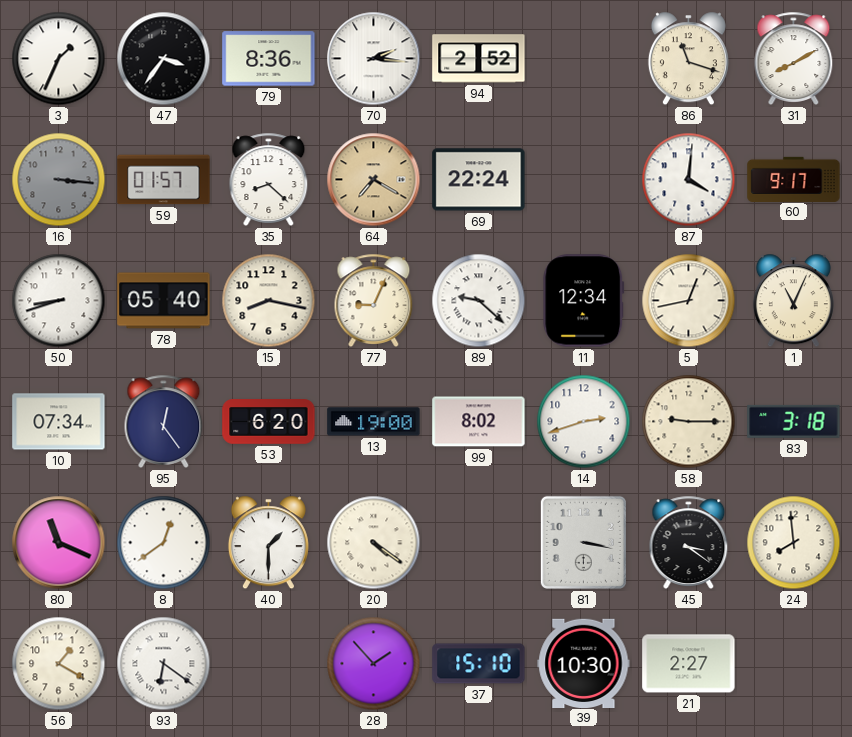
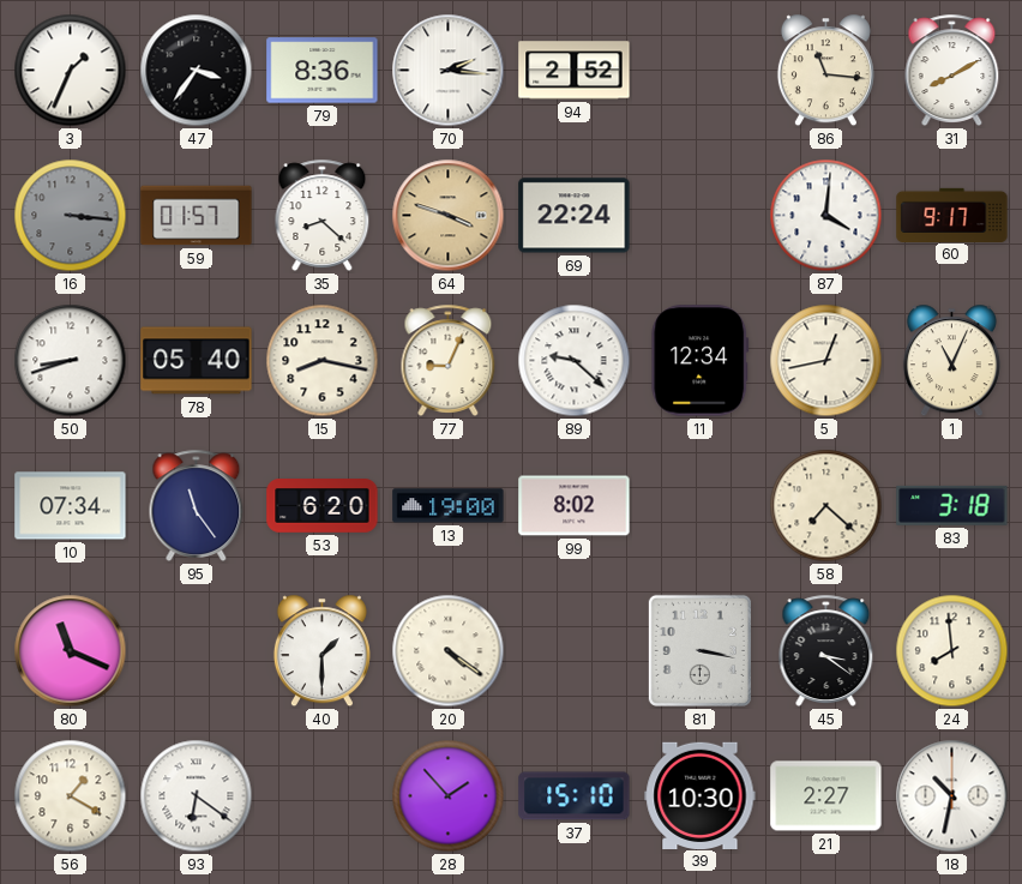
86: 11:18 -> 11:16 (825, 71)
64: 7:20 -> 3:48 (449, 216)
95: 12:24 -> 11:24 (197, 505)
14: 2:42 -> none (584, 422)
58: 9:15 -> 7:22 (826, 506)
8: 12:39 -> none (164, 543)
18: none -> 10:32 (952, 796)
